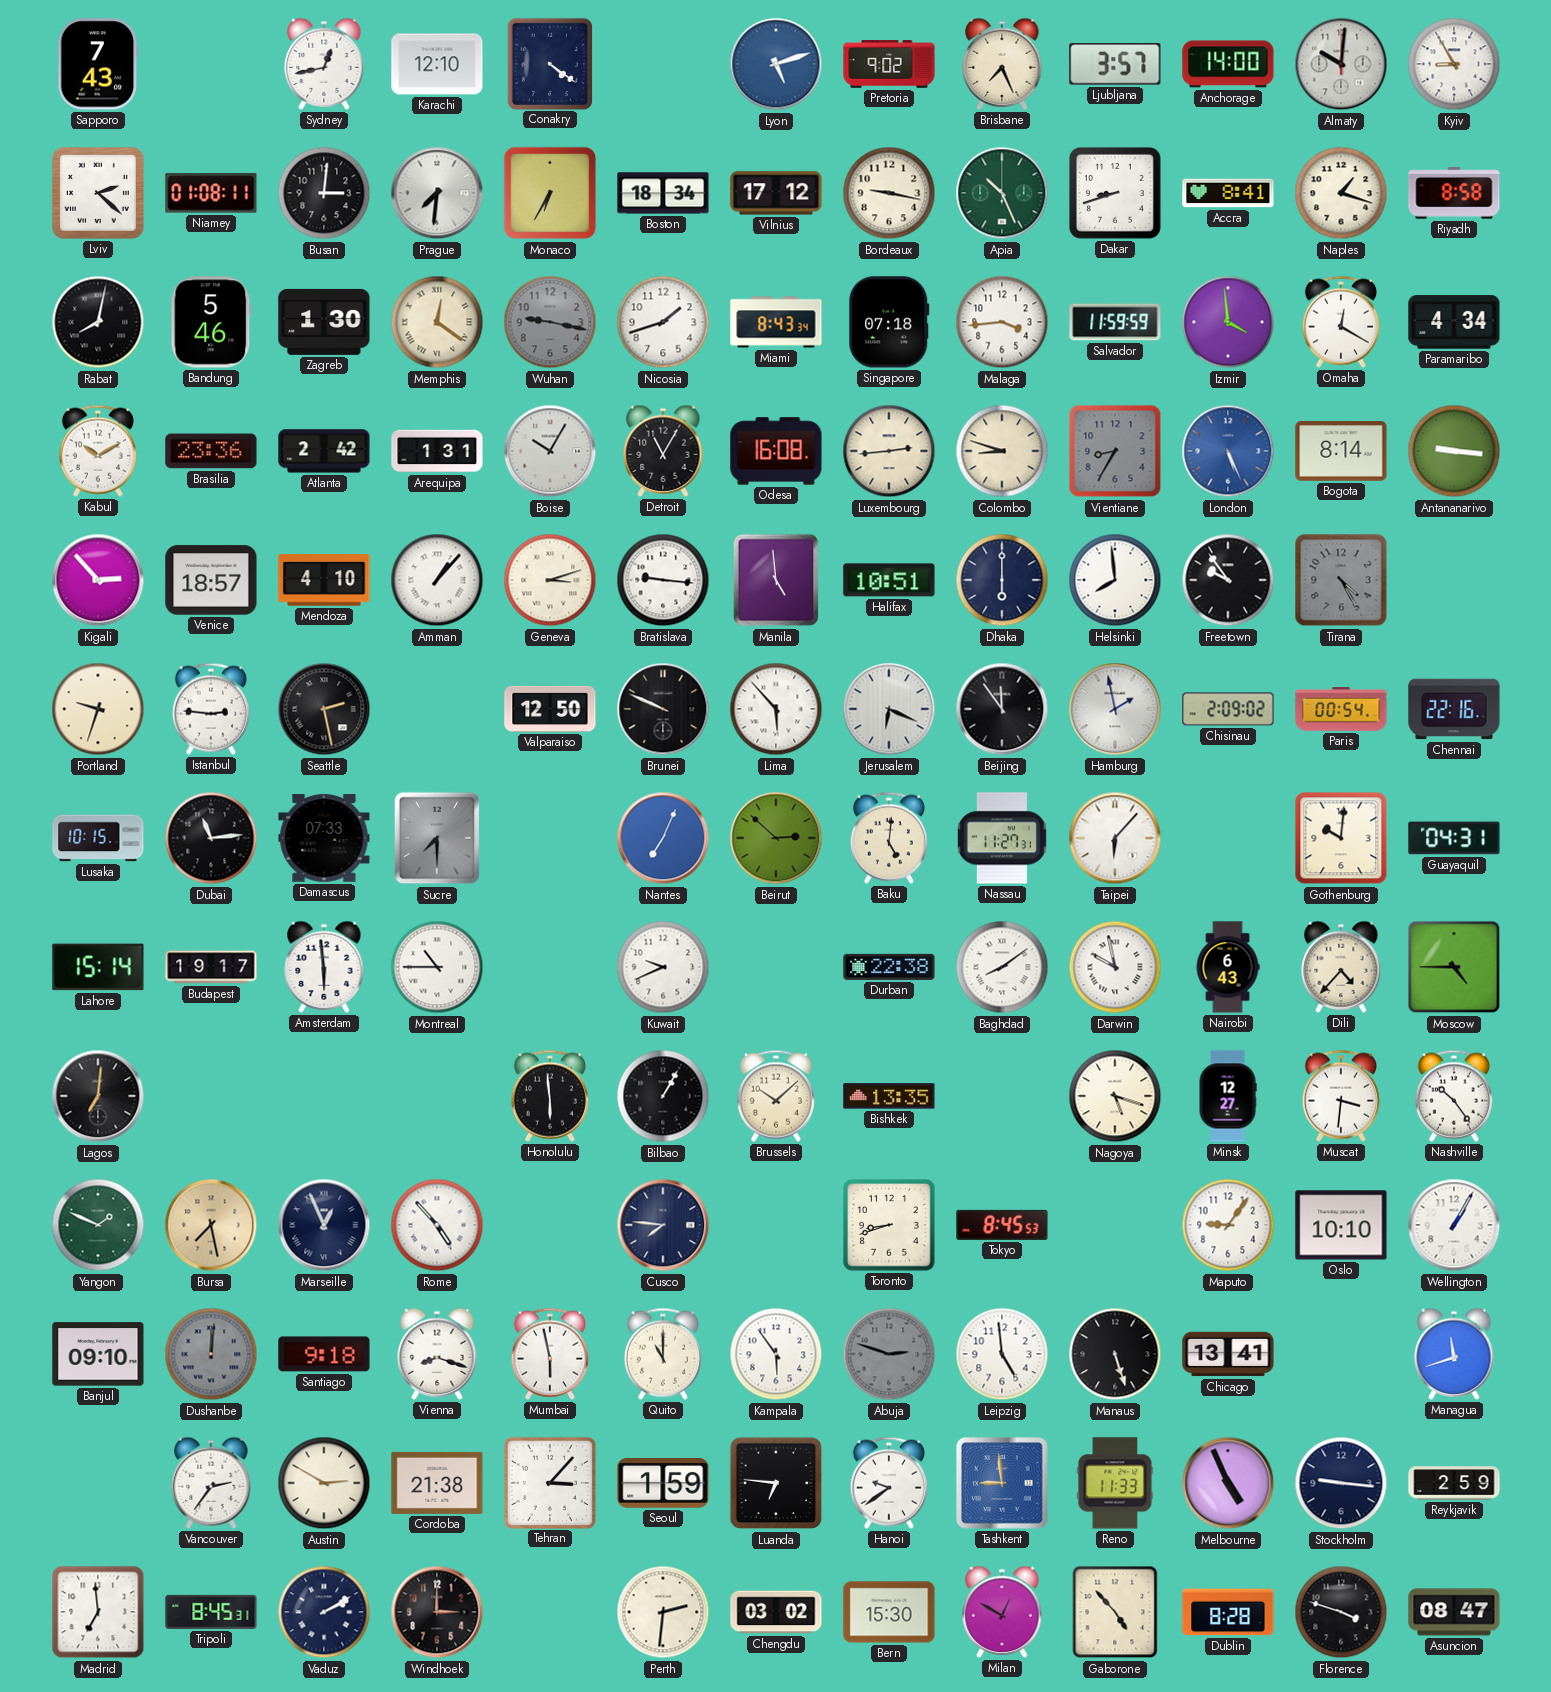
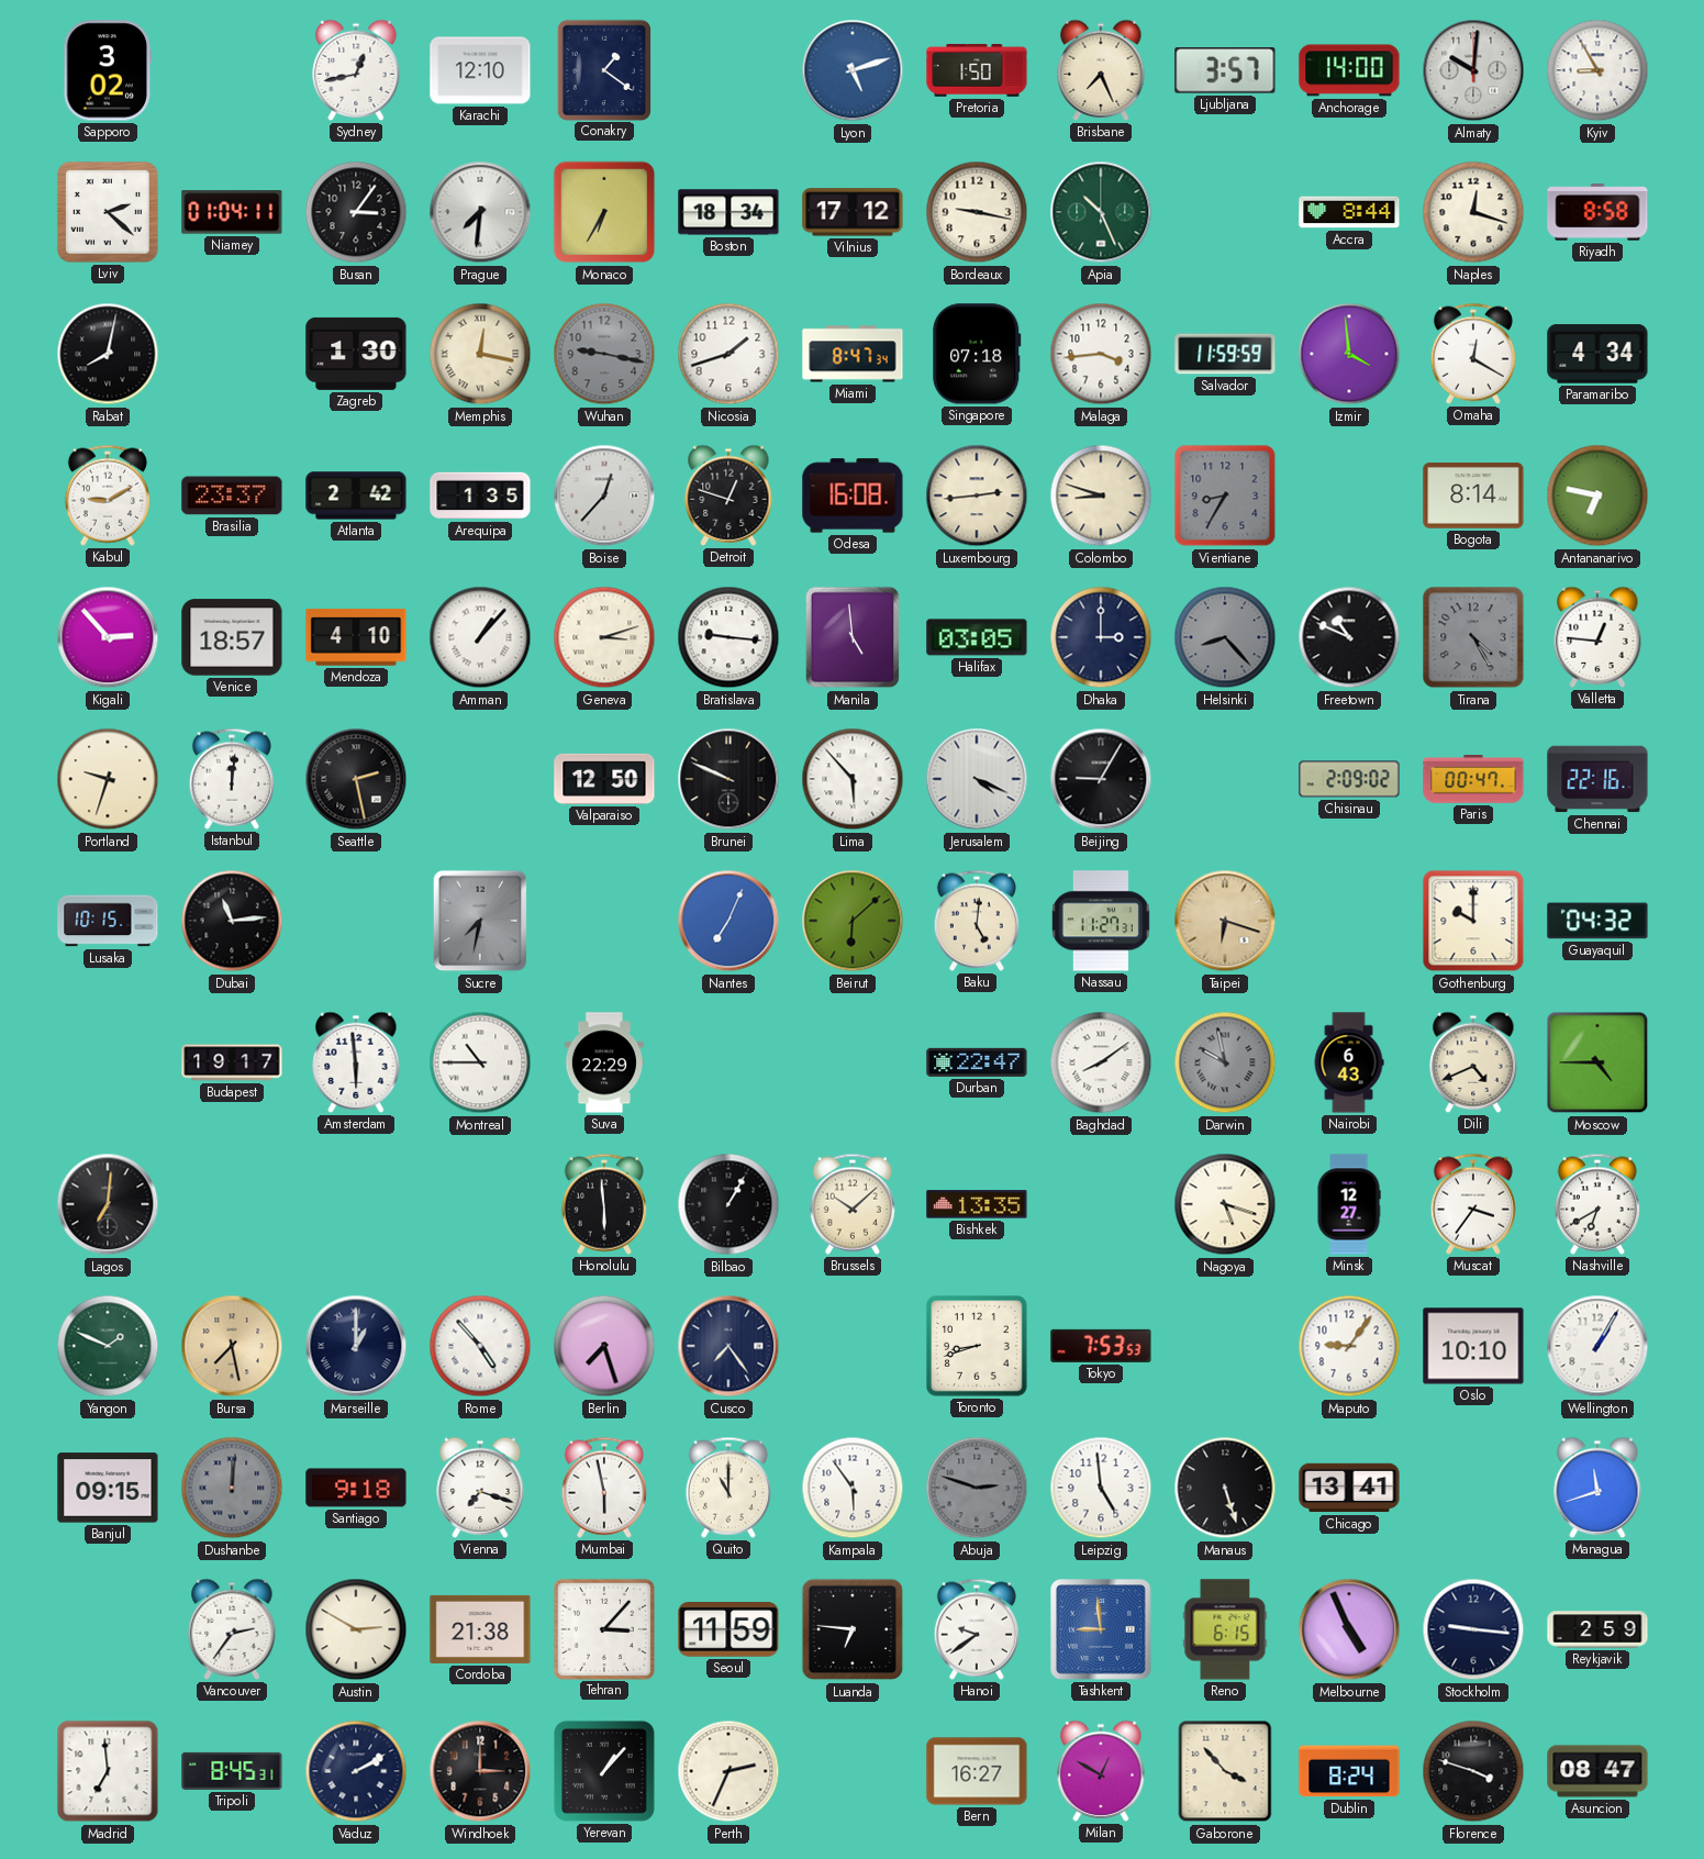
Sapporo: 7:43 -> 3:02 (108, 70)
Conakry: 4:21 -> 1:21 (603, 69)
Pretoria: 9:02 -> 1:50 (977, 70)
Niamey: 01:08 -> 01:04 (232, 212)
Busan: 3:01 -> 3:06 (356, 212)
Dakar: 8:42 -> none (1115, 193)
Accra: 8:41 -> 8:44 (1349, 212)
Naples: 1:18 -> 12:18 (1473, 212)
Bandung: 5:46 -> none (211, 322)
Memphis: 12:21 -> 12:17 (480, 354)
Miami: 8:43 -> 8:47 (853, 354)
Kabul: 10:10 -> 9:10 (108, 496)
Brasilia: 23:36 -> 23:37 (232, 496)
Arequipa: 1:31 -> 1:35 (480, 496)
Boise: 10:05 -> 12:37 (604, 496)
Detroit: 11:05 -> 12:48 (728, 496)
London: 5:26 -> none (1228, 451)
Antananarivo: 9:16 -> 6:47 (1597, 496)
Halifax: 10:51 -> 03:05 (977, 637)
Dhaka: 6:00 -> 3:00 (1101, 637)
Helsinki: 7:59 -> 8:23 (1225, 637)
Helsinki dial: white -> grey (1225, 637)
Freetown: 9:54 -> 10:49 (1349, 637)
Valletta: none -> 12:46 (1597, 637)
Istanbul: 2:46 -> 12:01 (232, 779)
Jerusalem: 6:19 -> 4:19 (977, 779)
Beijing: 11:54 -> 9:05 (1101, 779)
Hamburg: 1:58 -> none (1115, 709)
Paris: 00:54 -> 00:47 (1473, 779)
Damascus: 07:33 -> none (324, 838)
Sucre: 7:30 -> 7:32 (480, 921)
Beirut: 2:52 -> 6:08 (853, 921)
Taipei: 6:07 -> 6:18 (1225, 921)
Taipei dial: white -> champagne (1225, 921)
Gothenburg: 10:01 -> 10:00 (1473, 921)
Guayaquil: 04:31 -> 04:32 (1597, 921)
Lahore: 15:14 -> none (98, 967)
Suva: none -> 22:29 (603, 1062)
Kuwait: 9:41 -> none (663, 967)
Durban: 22:38 -> 22:47 (977, 1062)
Darwin dial: white -> grey (1225, 1062)
Dili: 4:37 -> 4:41 (1473, 1062)
Muscat: 3:31 -> 3:36 (1473, 1204)
Nashville: 10:24 -> 6:40 (1597, 1204)
Marseille: 12:56 -> 1:00 (356, 1346)
Berlin: none -> 7:27 (604, 1346)
Cusco: 7:46 -> 7:24 (728, 1346)
Tokyo: 8:45 -> 7:53 (1101, 1346)
Banjul: 09:10 -> 09:15 (108, 1488)
Vienna: 8:18 -> 7:18 (480, 1488)
Seoul: 1:59 -> 11:59 (728, 1629)
Reno: 11:33 -> 6:15 (1225, 1629)
Yerevan: none -> 1:07 (604, 1771)
Perth: 2:31 -> 2:34 (728, 1771)
Chengdu: 03:02 -> none (776, 1612)
Bern: 15:30 -> 16:27 (977, 1771)
Gaborone: 4:53 -> 3:53 (1225, 1771)
Dublin: 8:28 -> 8:24 (1349, 1771)
